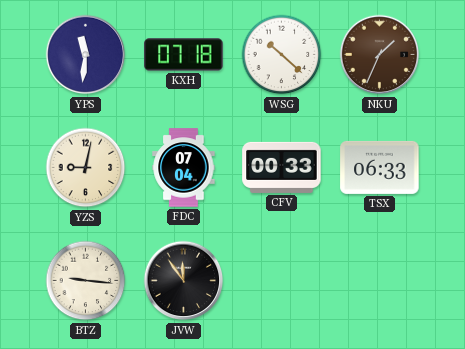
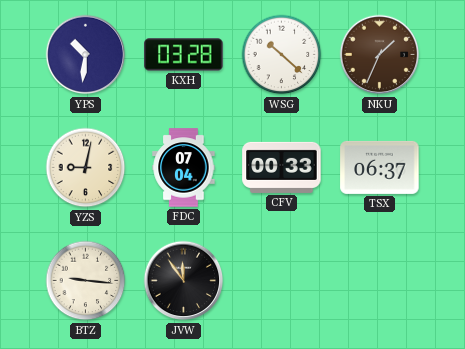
YPS: 11:31 -> 10:31 (86, 55)
KXH: 07:18 -> 03:28 (184, 55)
TSX: 06:33 -> 06:37 (380, 167)
